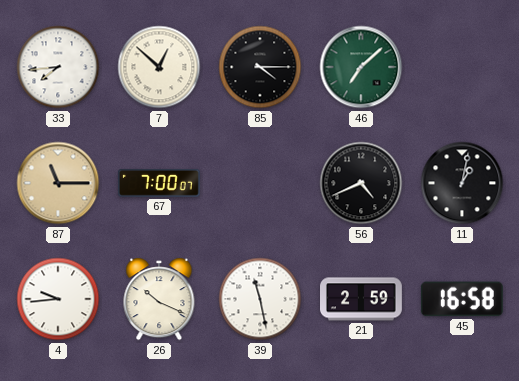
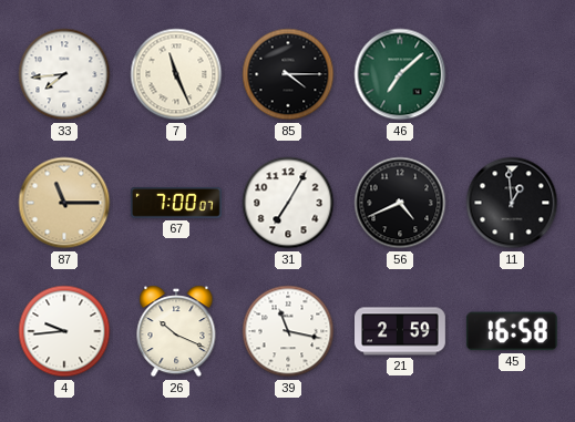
7: 12:52 -> 11:26 (176, 74)
31: none -> 7:05 (288, 203)
11: 1:02 -> 12:59 (512, 203)
39: 11:28 -> 11:17 (288, 331)
